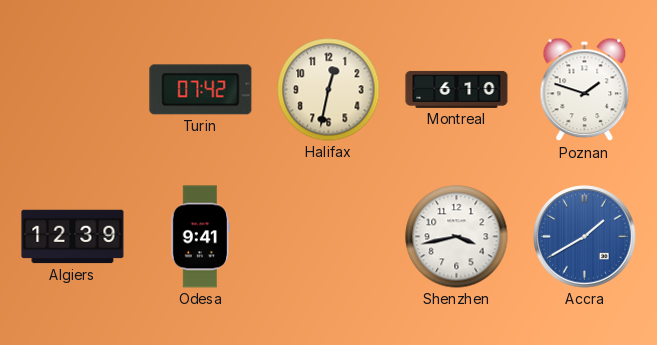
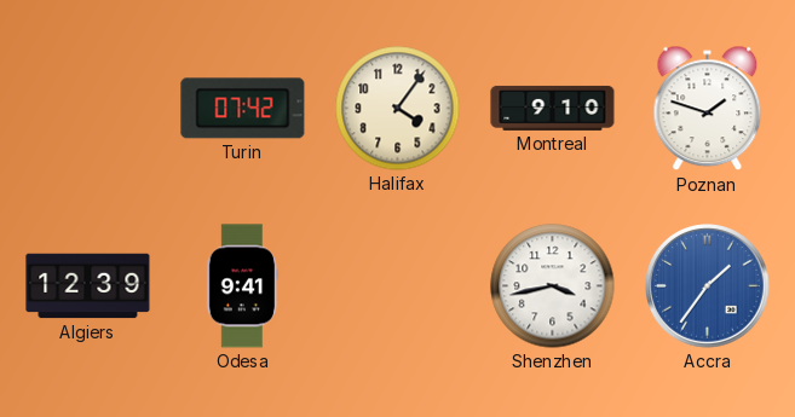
Halifax: 12:32 -> 4:06 (398, 109)
Montreal: 6:10 -> 9:10 (553, 108)
Accra: 1:40 -> 1:36 (708, 286)
